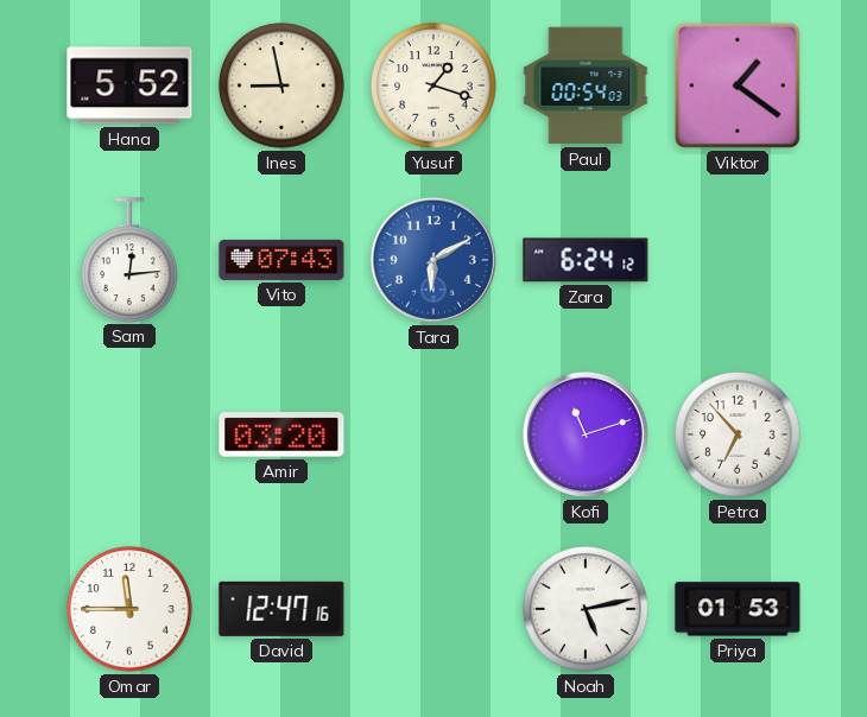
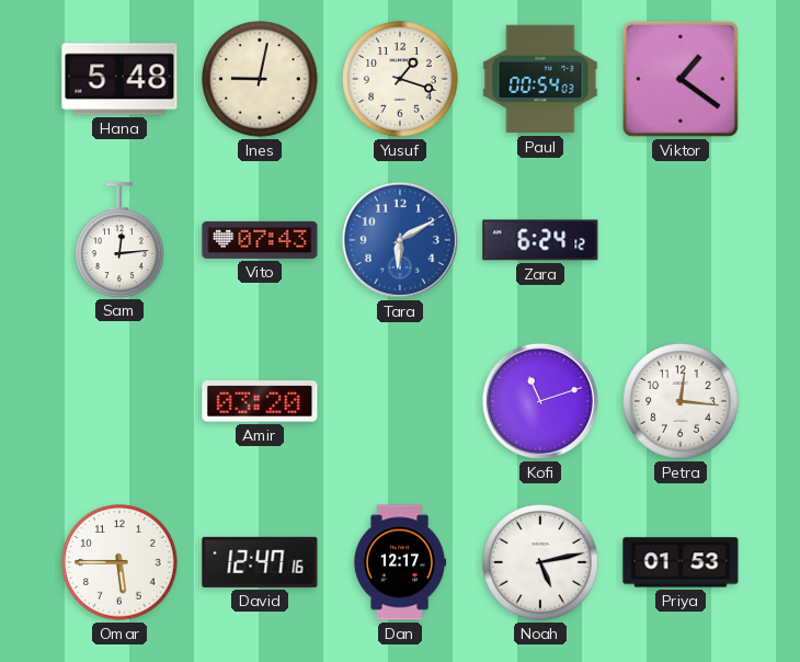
Hana: 5:52 -> 5:48 (119, 79)
Ines: 8:58 -> 9:02 (260, 79)
Petra: 6:53 -> 12:16 (681, 401)
Omar: 11:45 -> 5:45 (119, 562)
Dan: none -> 12:17 (400, 562)
